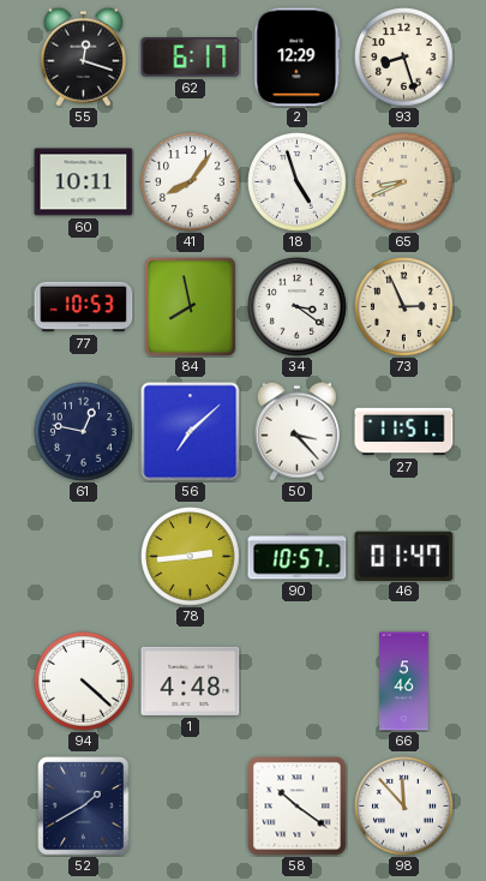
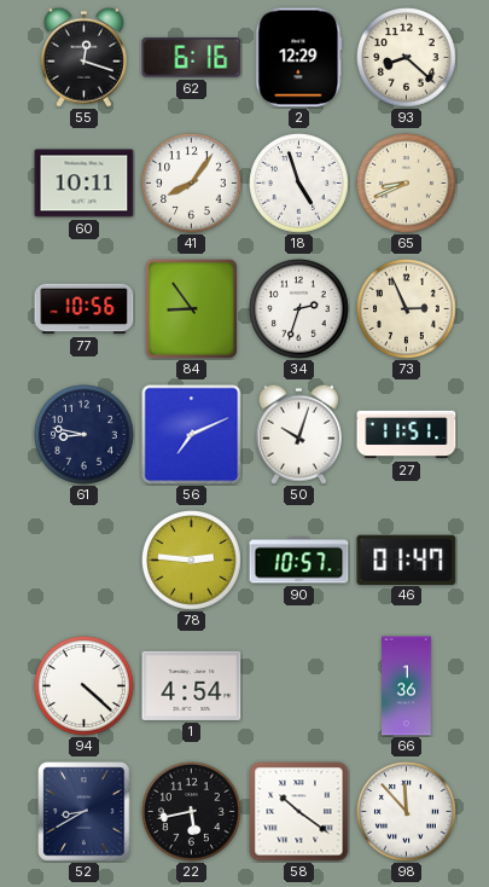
62: 6:17 -> 6:16 (192, 58)
93: 8:27 -> 8:22 (407, 58)
77: 10:53 -> 10:56 (85, 309)
84: 7:58 -> 8:54 (191, 308)
34: 3:21 -> 2:33 (299, 309)
61: 12:47 -> 8:47 (85, 435)
56: 7:08 -> 7:11 (192, 435)
50: 3:23 -> 10:03 (298, 434)
78: 2:44 -> 2:46 (192, 561)
1: 4:48 -> 4:54 (192, 685)
66: 5:46 -> 1:36 (407, 686)
52: 1:40 -> 8:40 (85, 812)
22: none -> 5:43 (192, 812)
